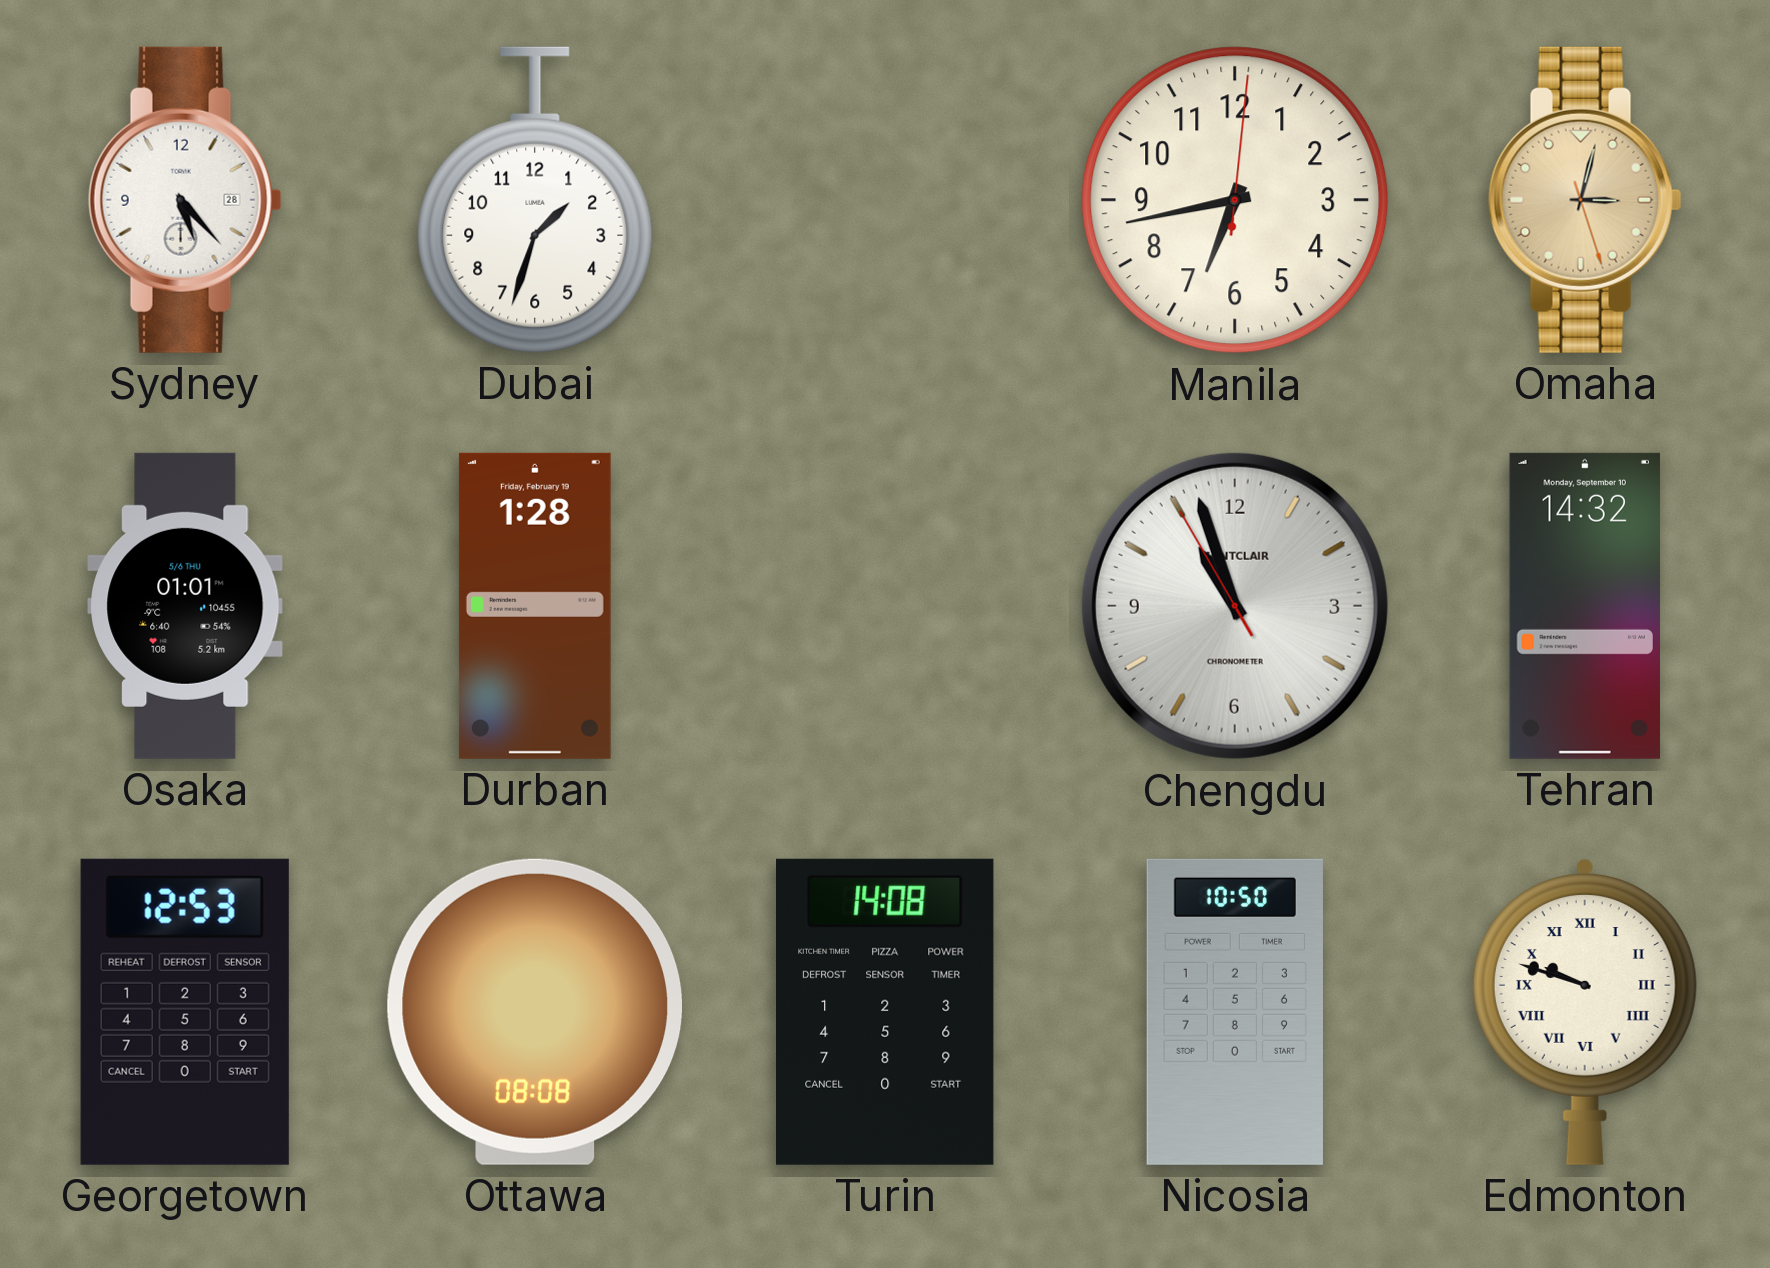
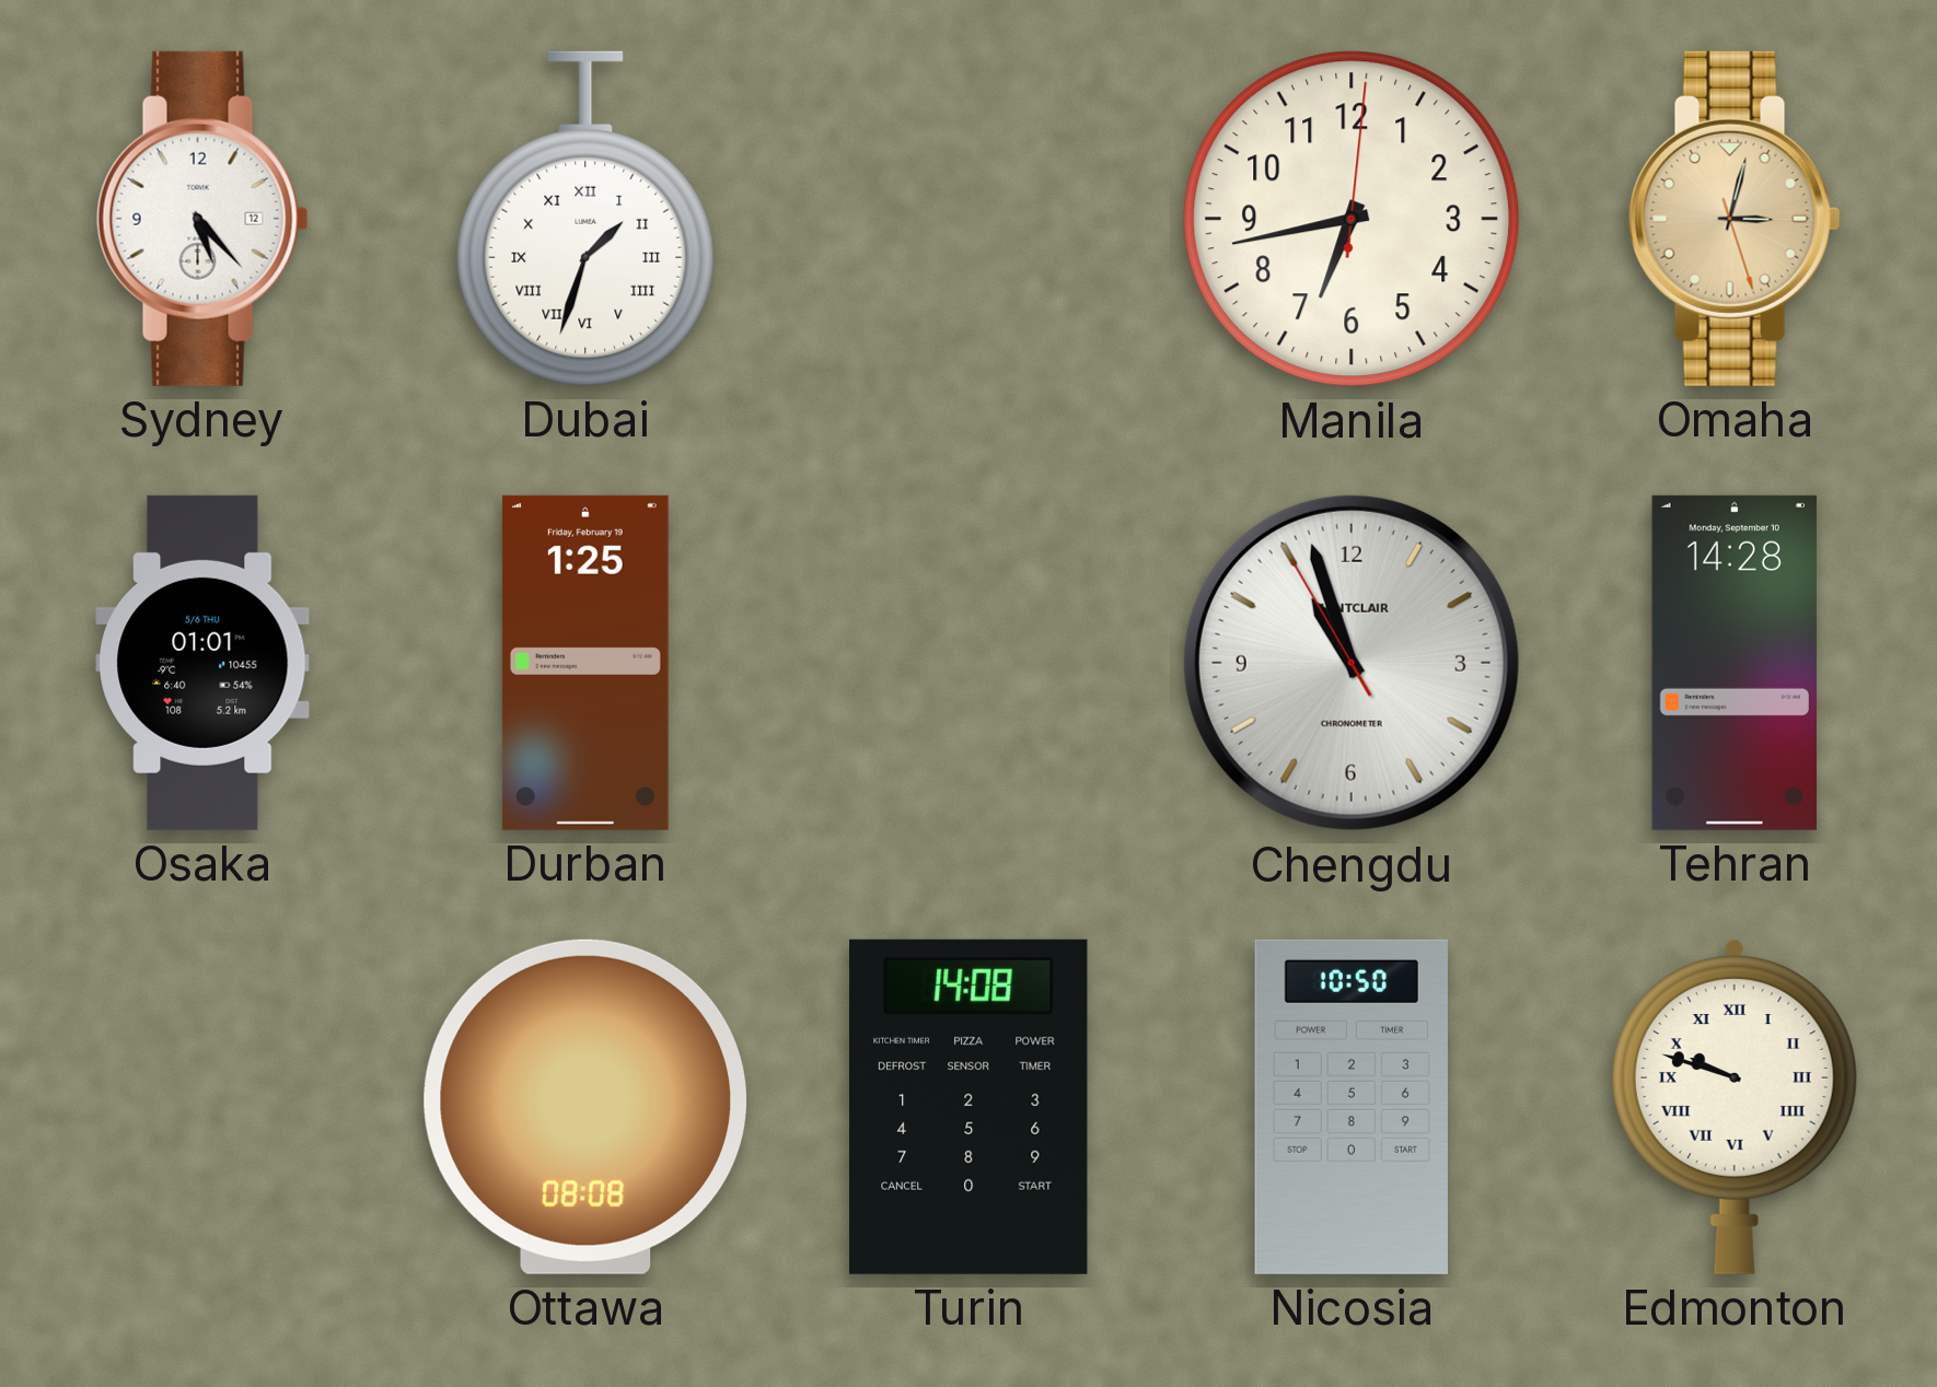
Sydney date: 28 -> 12 (202, 219)
Dubai numerals: Arabic -> Roman (585, 219)
Durban: 1:28 -> 1:25 (585, 663)
Tehran: 14:32 -> 14:28 (1735, 663)
Georgetown: 12:53 -> none (185, 1012)
